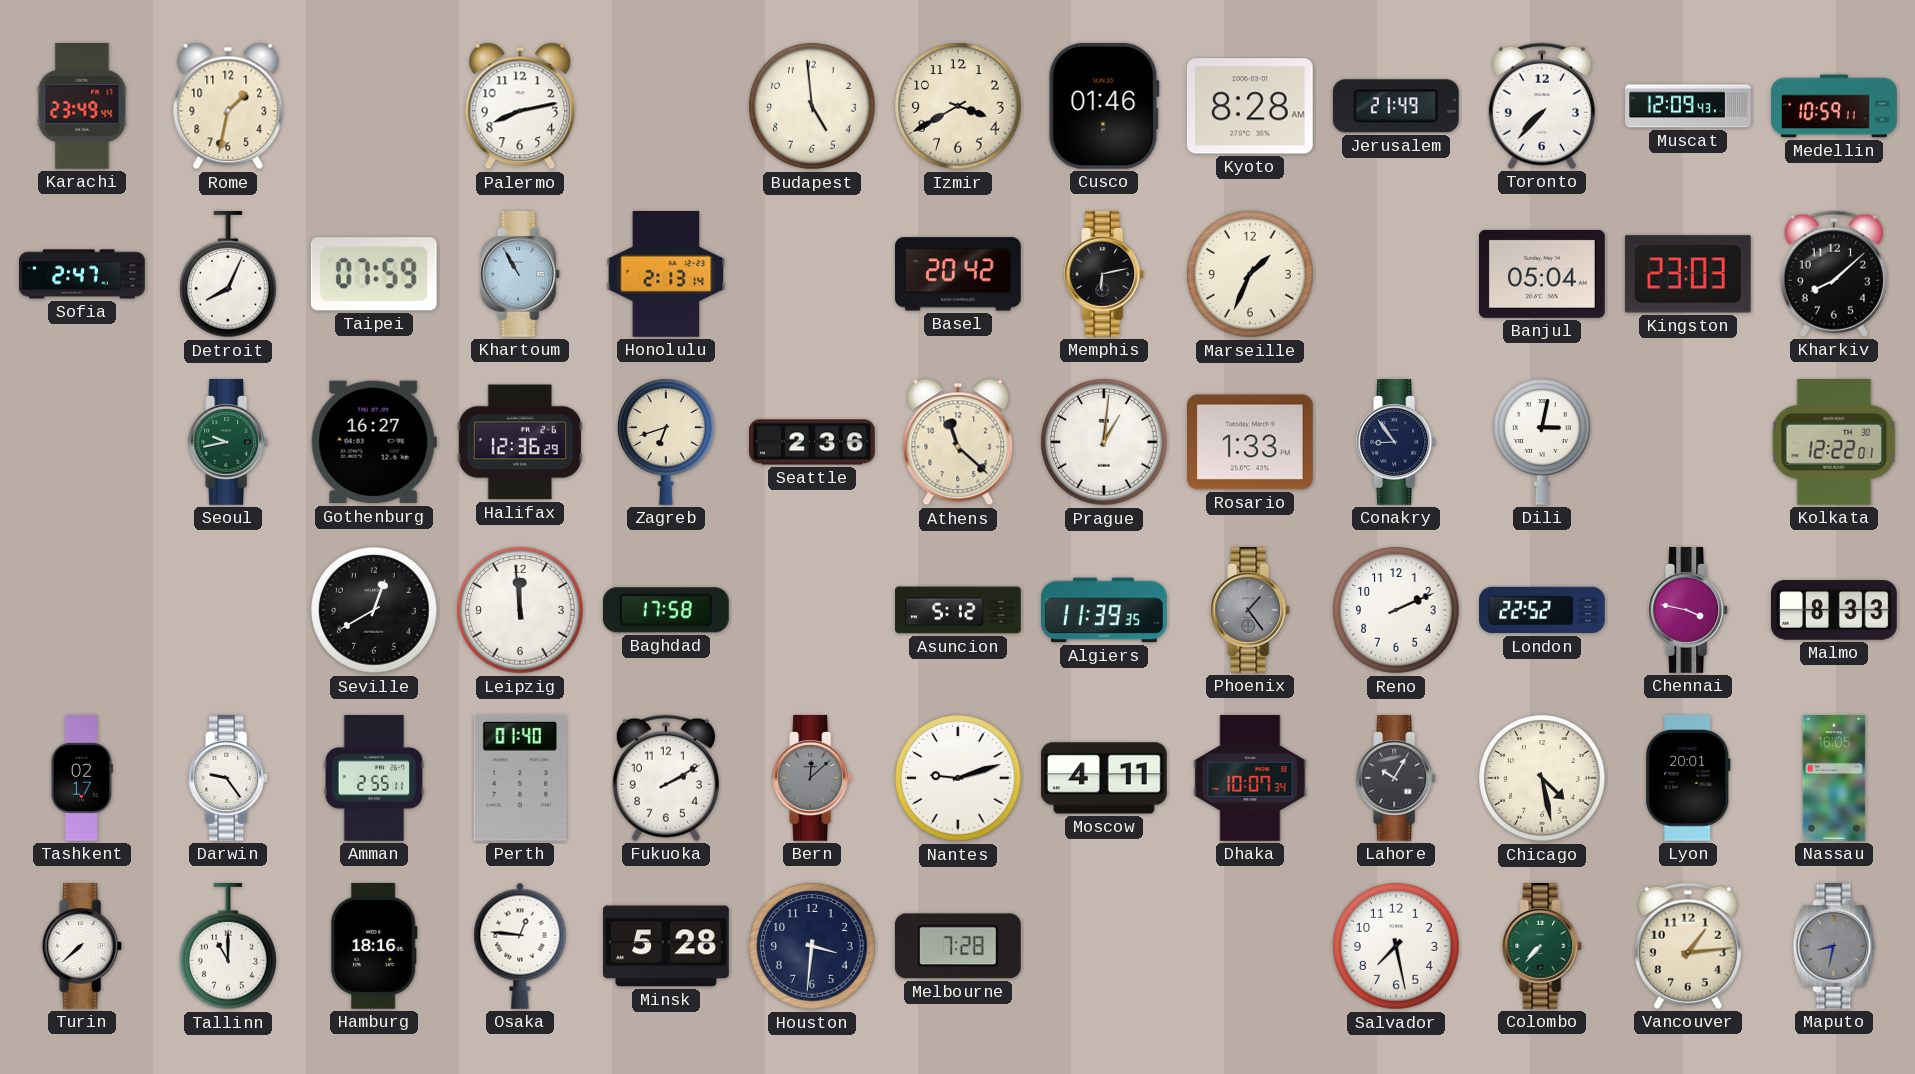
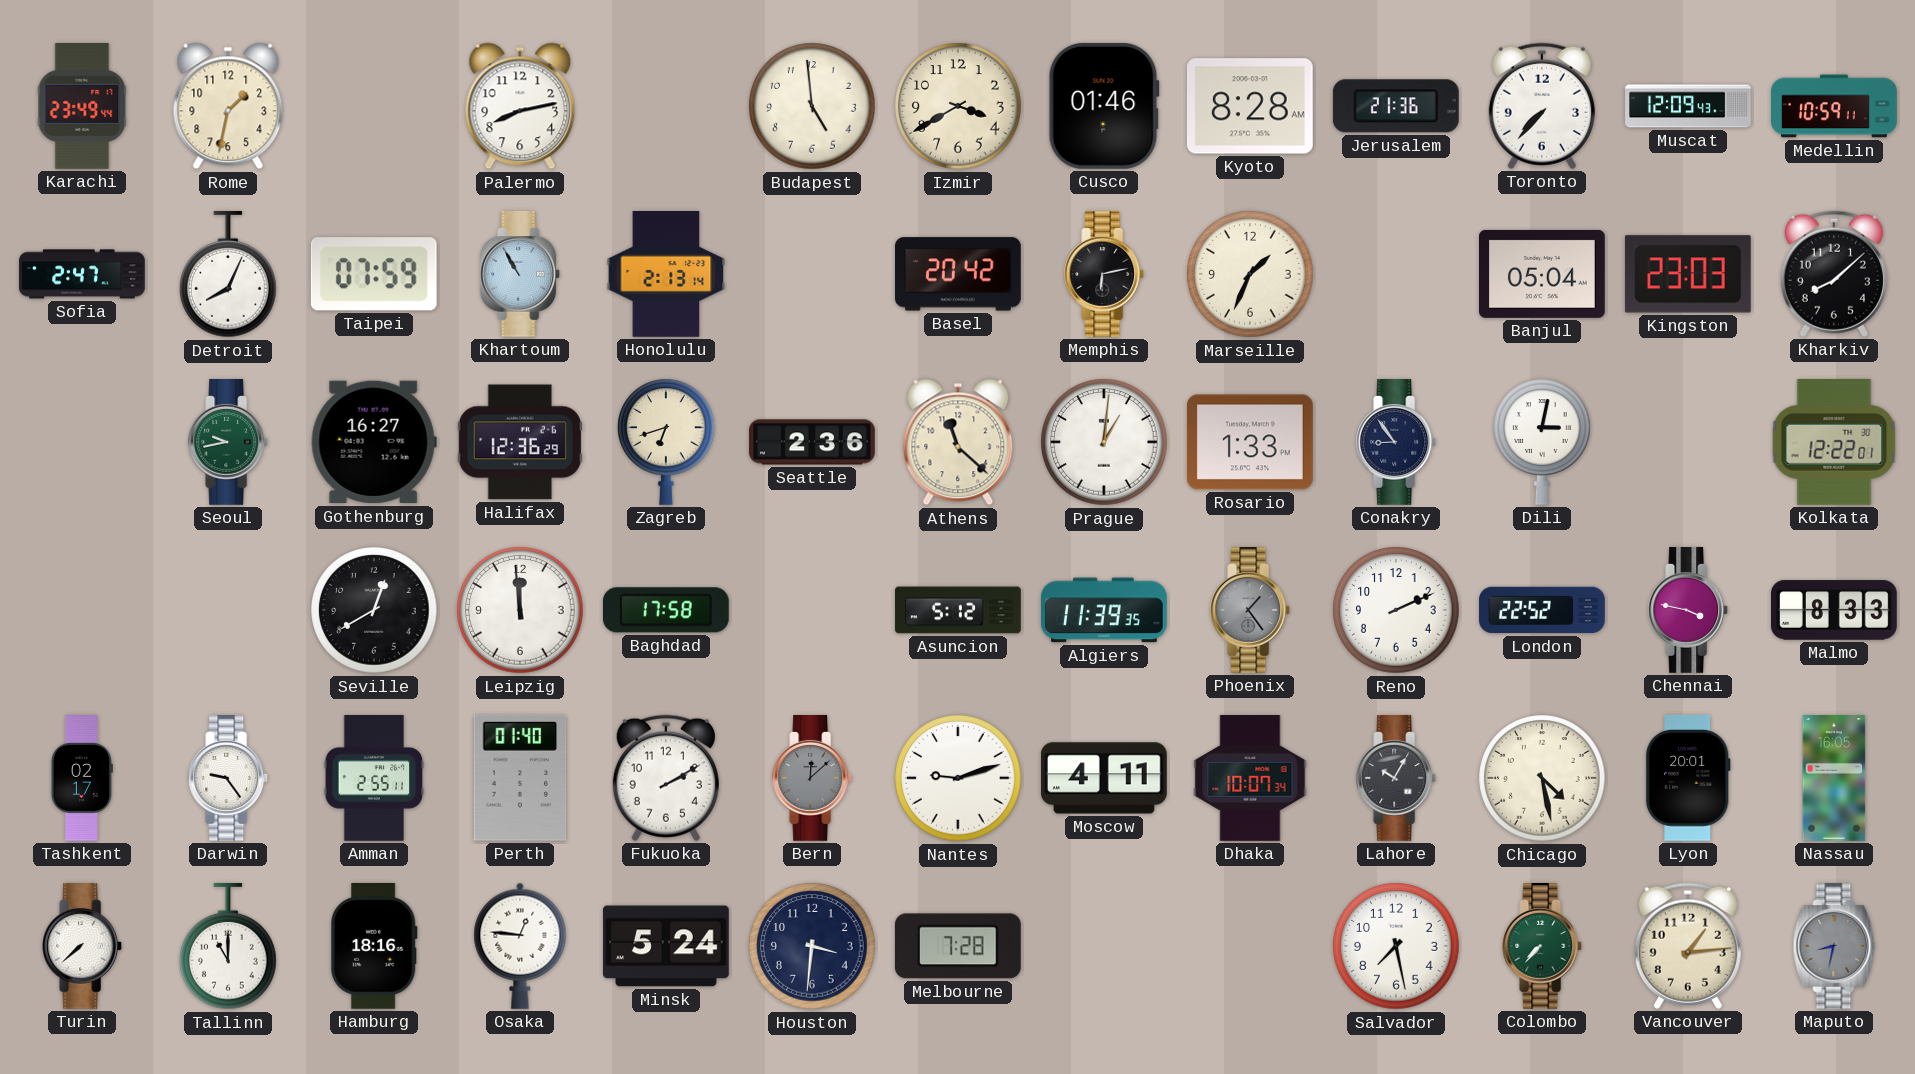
Jerusalem: 21:49 -> 21:36 (1396, 106)
Minsk: 5:28 -> 5:24 (667, 946)
